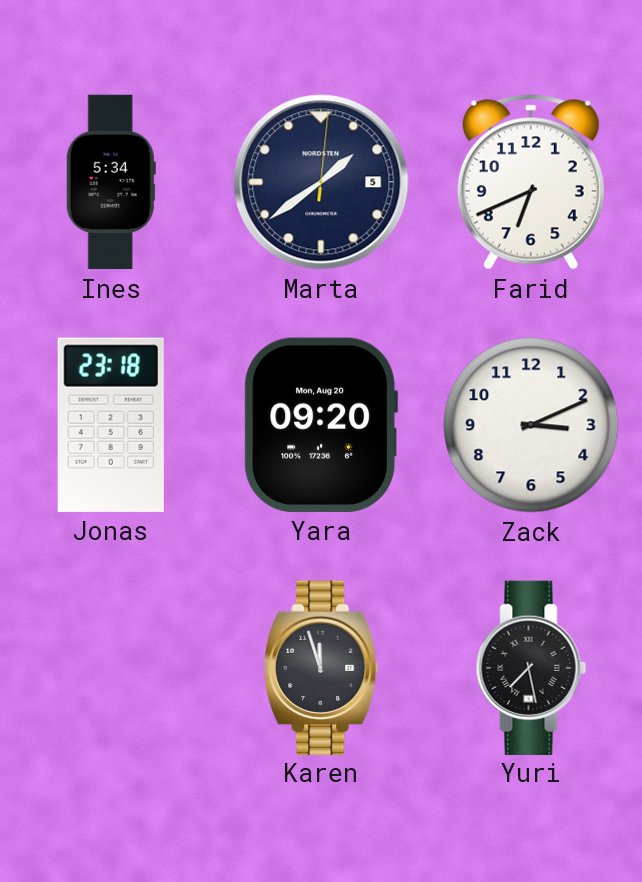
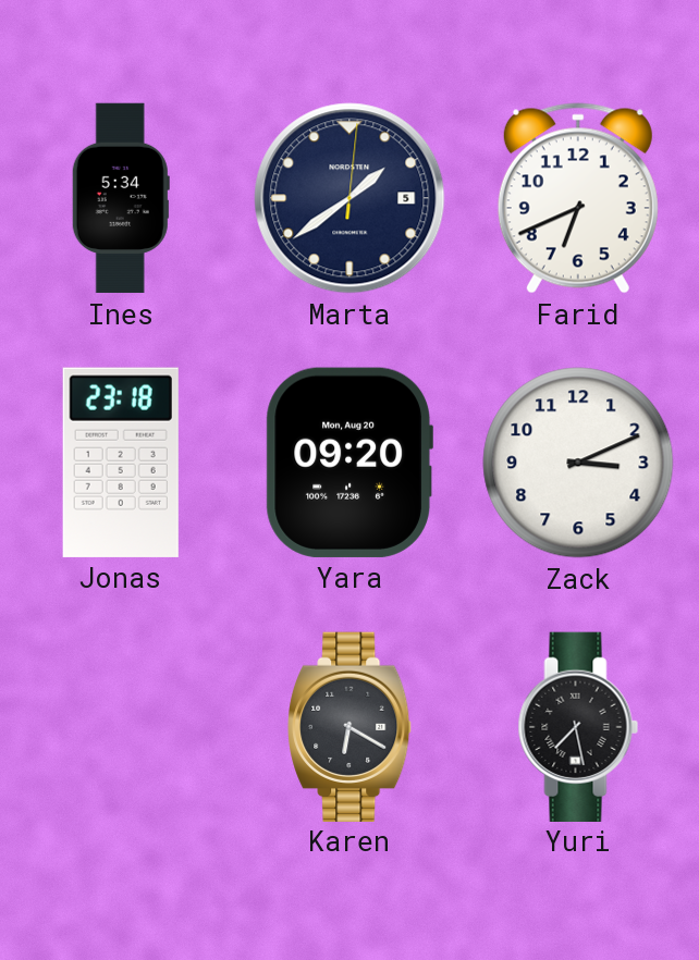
Karen: 11:57 -> 6:20 (351, 726)
